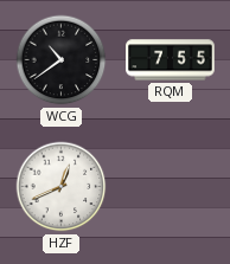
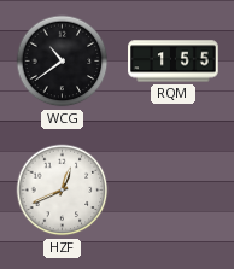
RQM: 7:55 -> 1:55 (174, 62)
